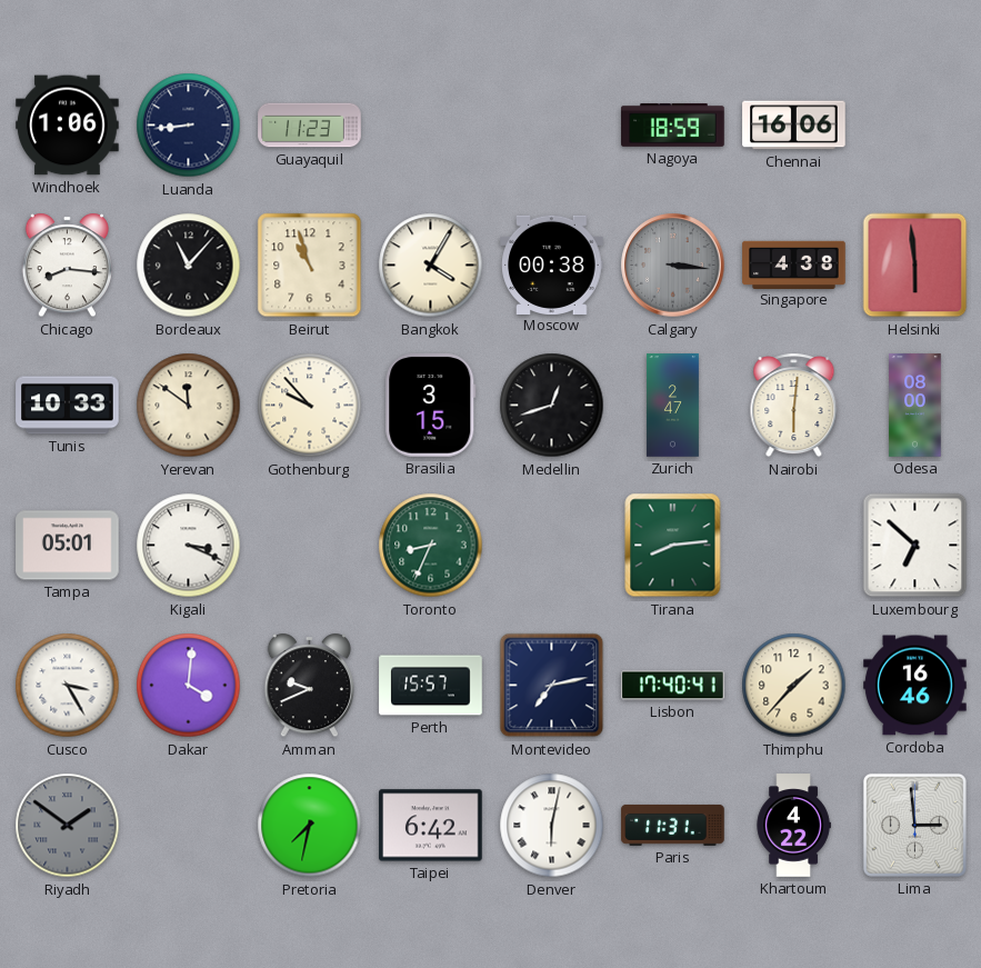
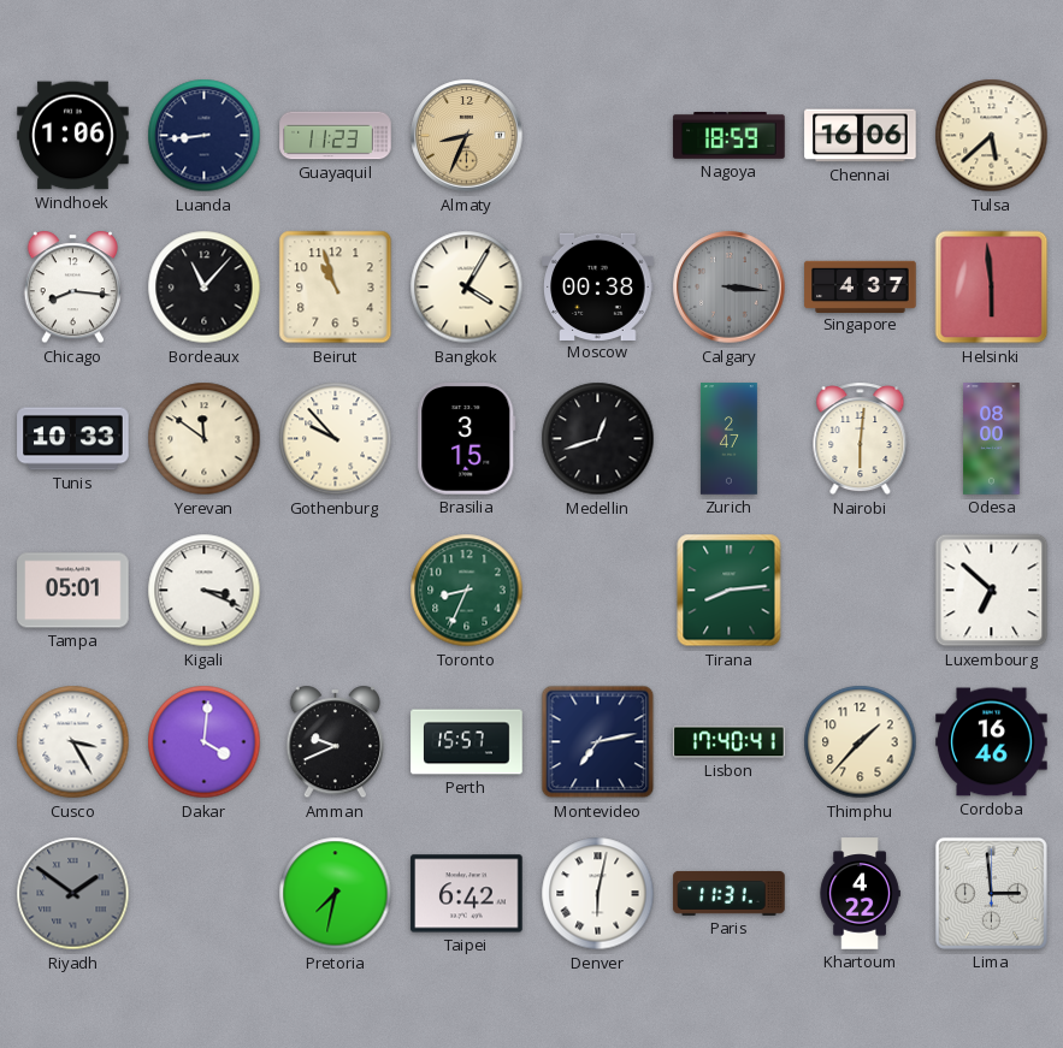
Almaty: none -> 8:34 (467, 136)
Tulsa: none -> 5:38 (992, 136)
Singapore: 4:38 -> 4:37 (861, 286)
